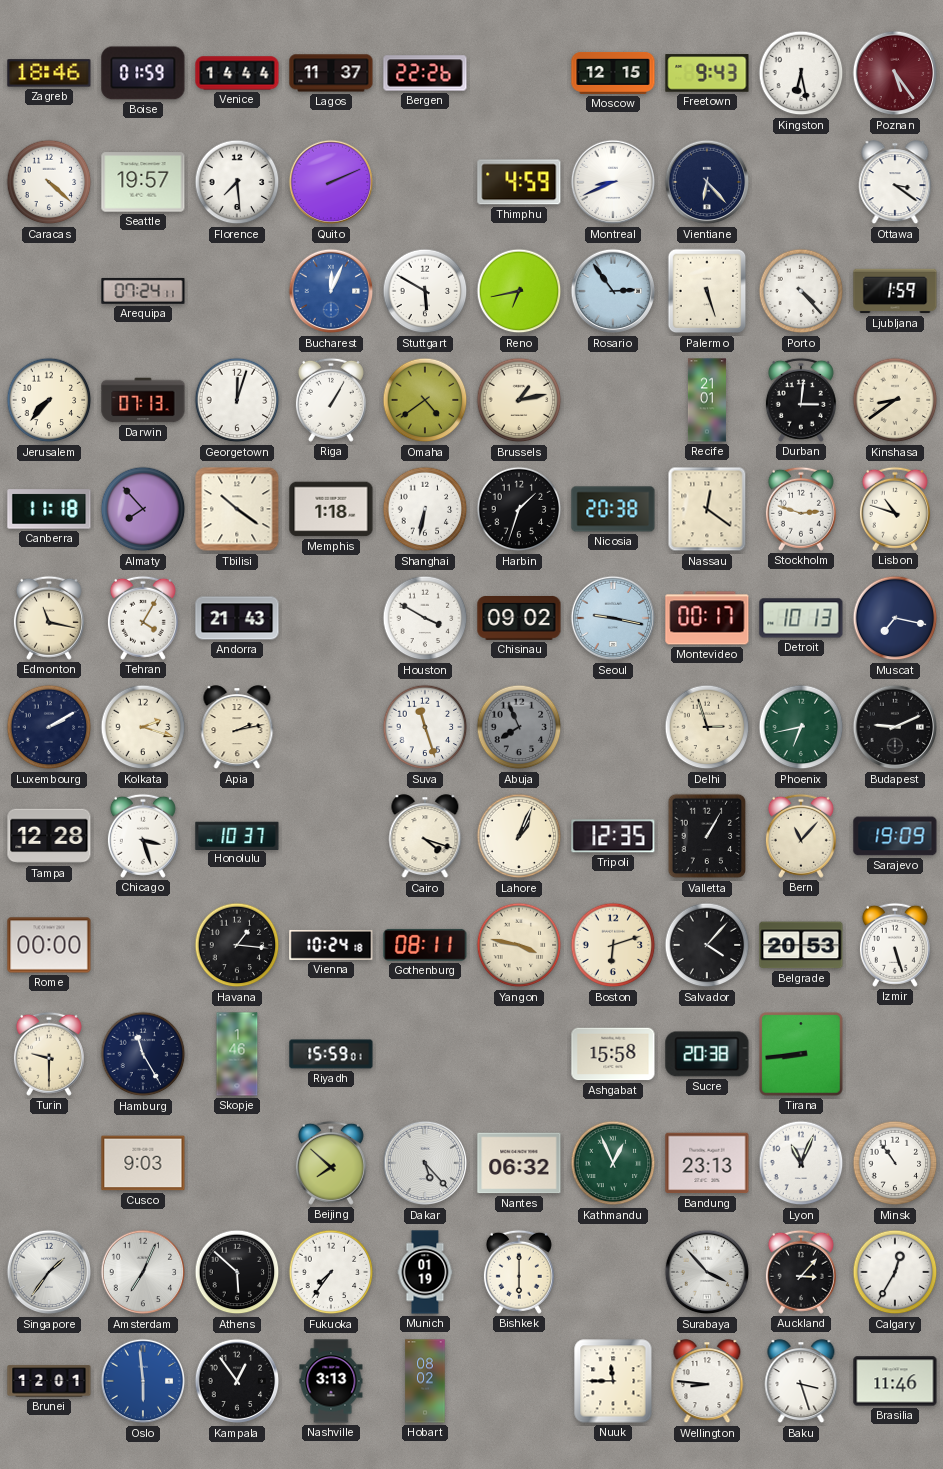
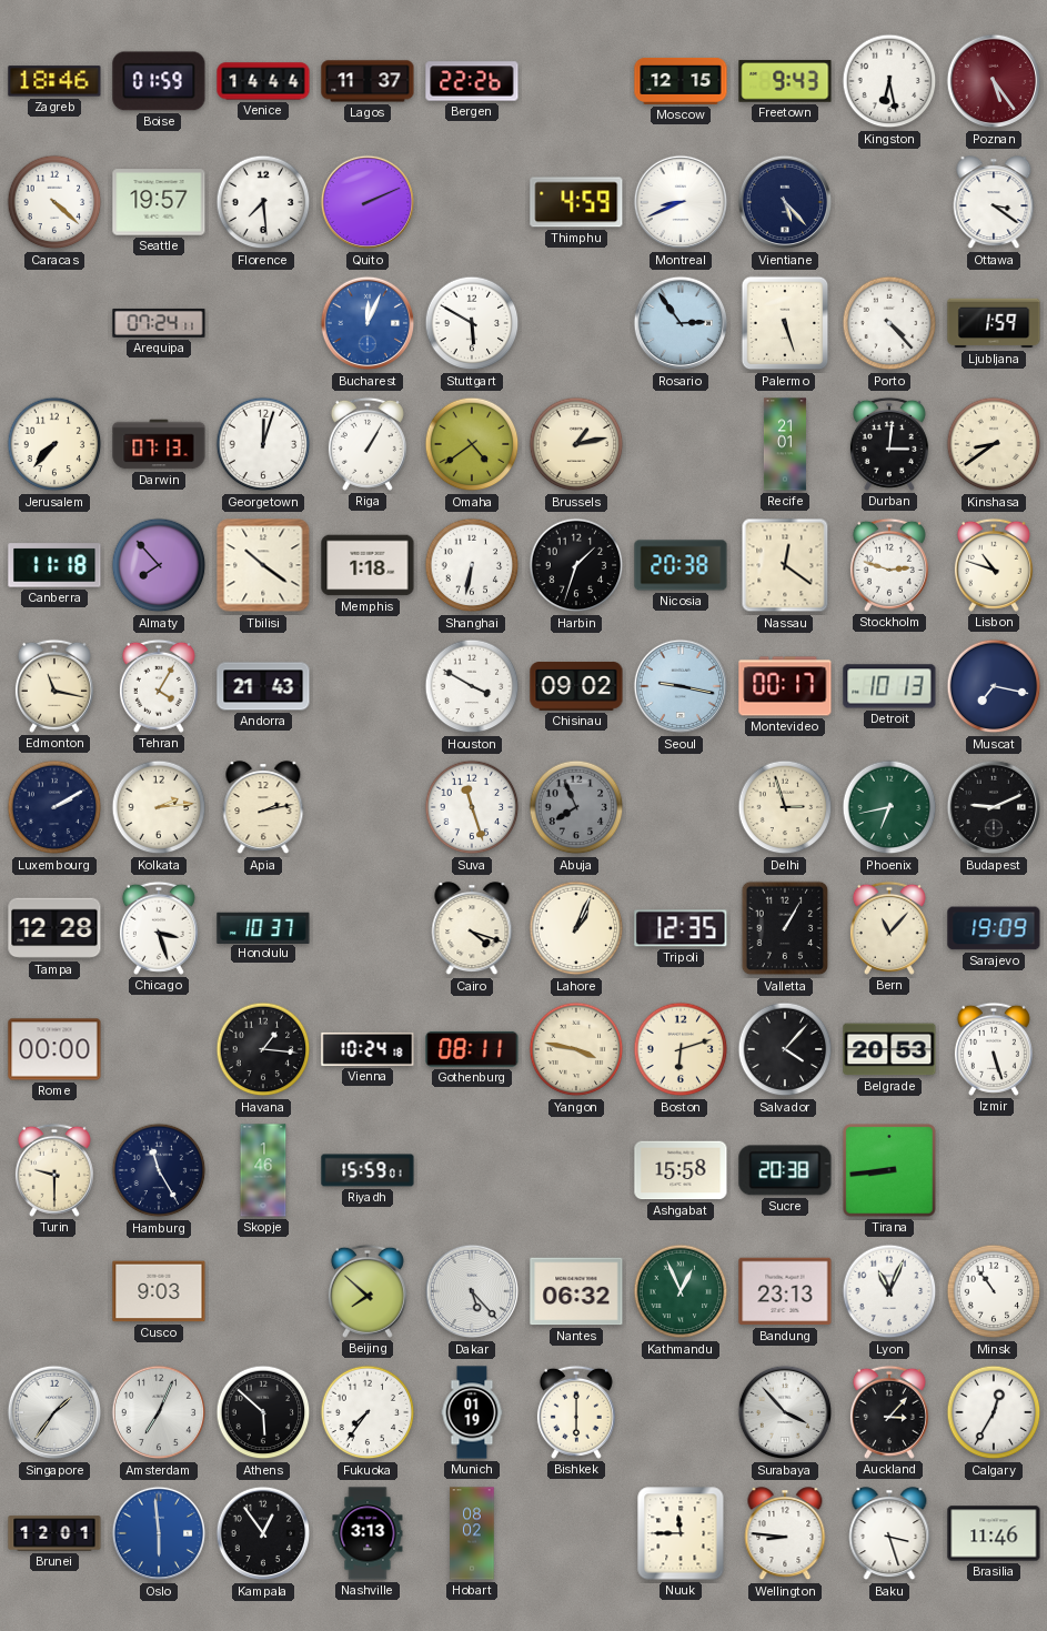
Vientiane: 6:23 -> 5:23 (785, 202)
Reno: 6:43 -> none (519, 291)
Kolkata: 2:18 -> 2:14 (159, 807)
